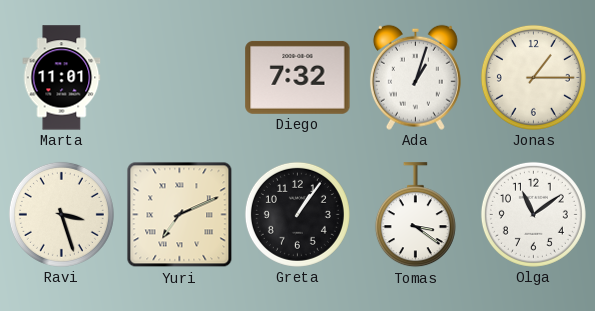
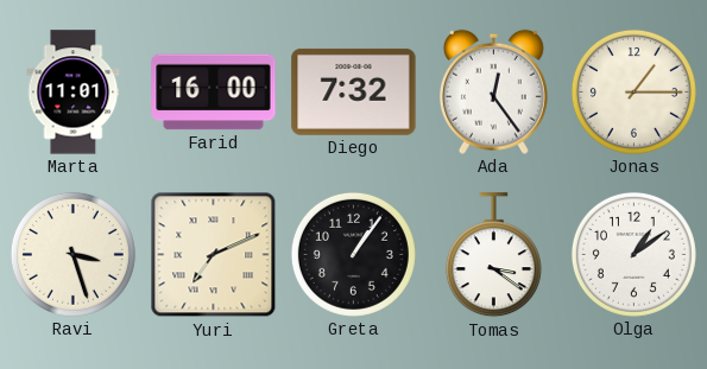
Farid: none -> 16:00 (214, 93)
Ada: 1:03 -> 12:24 (493, 91)
Olga: 11:09 -> 1:09 (633, 254)
